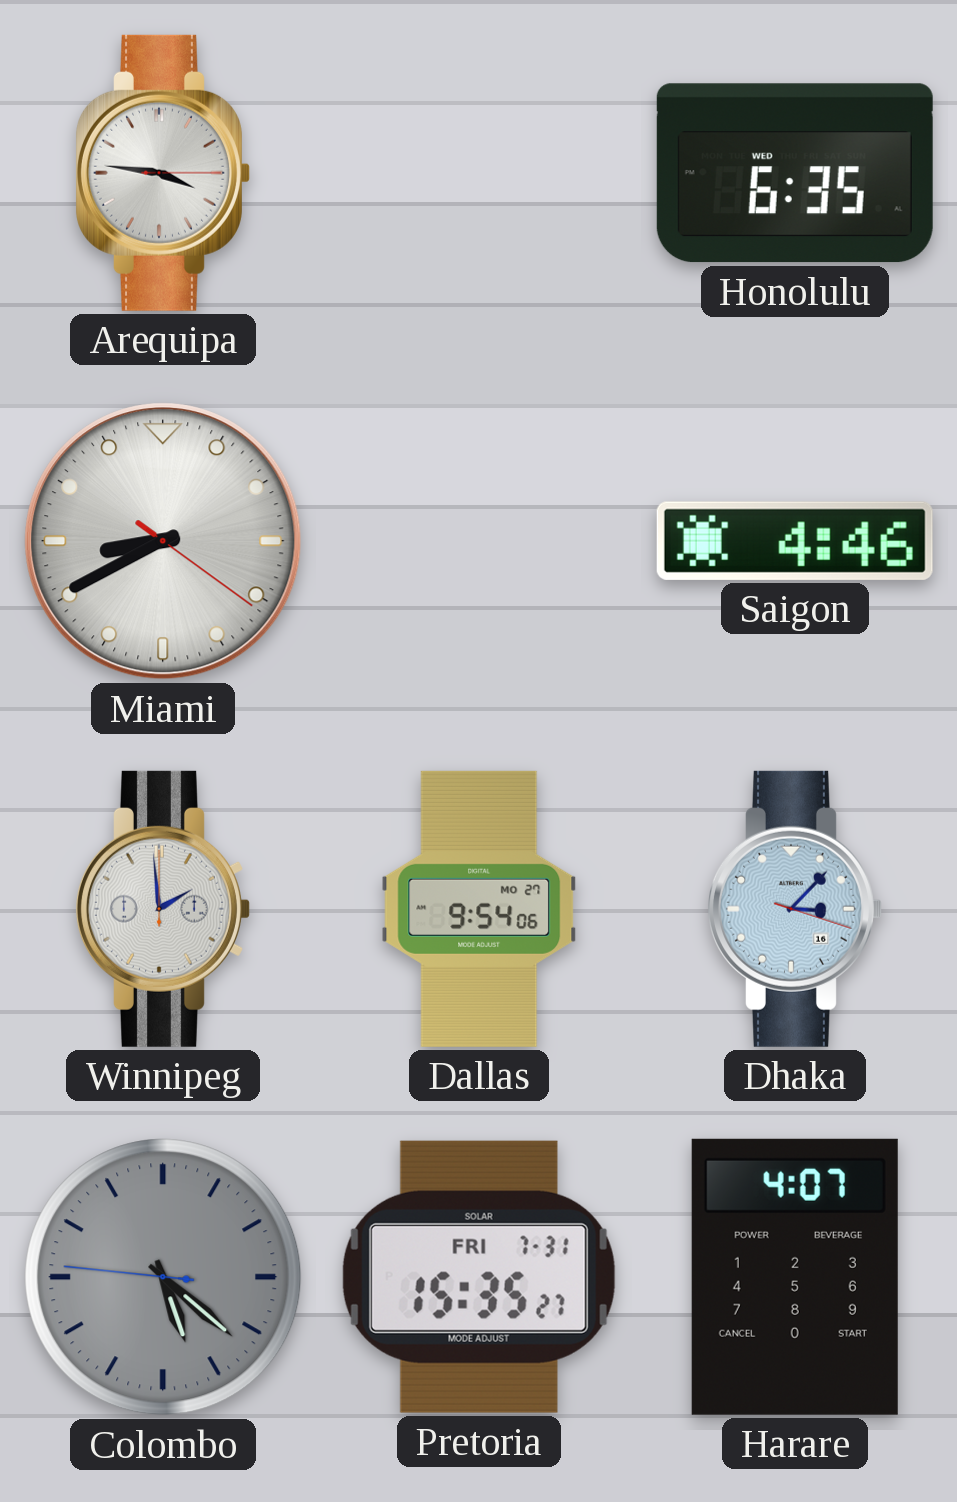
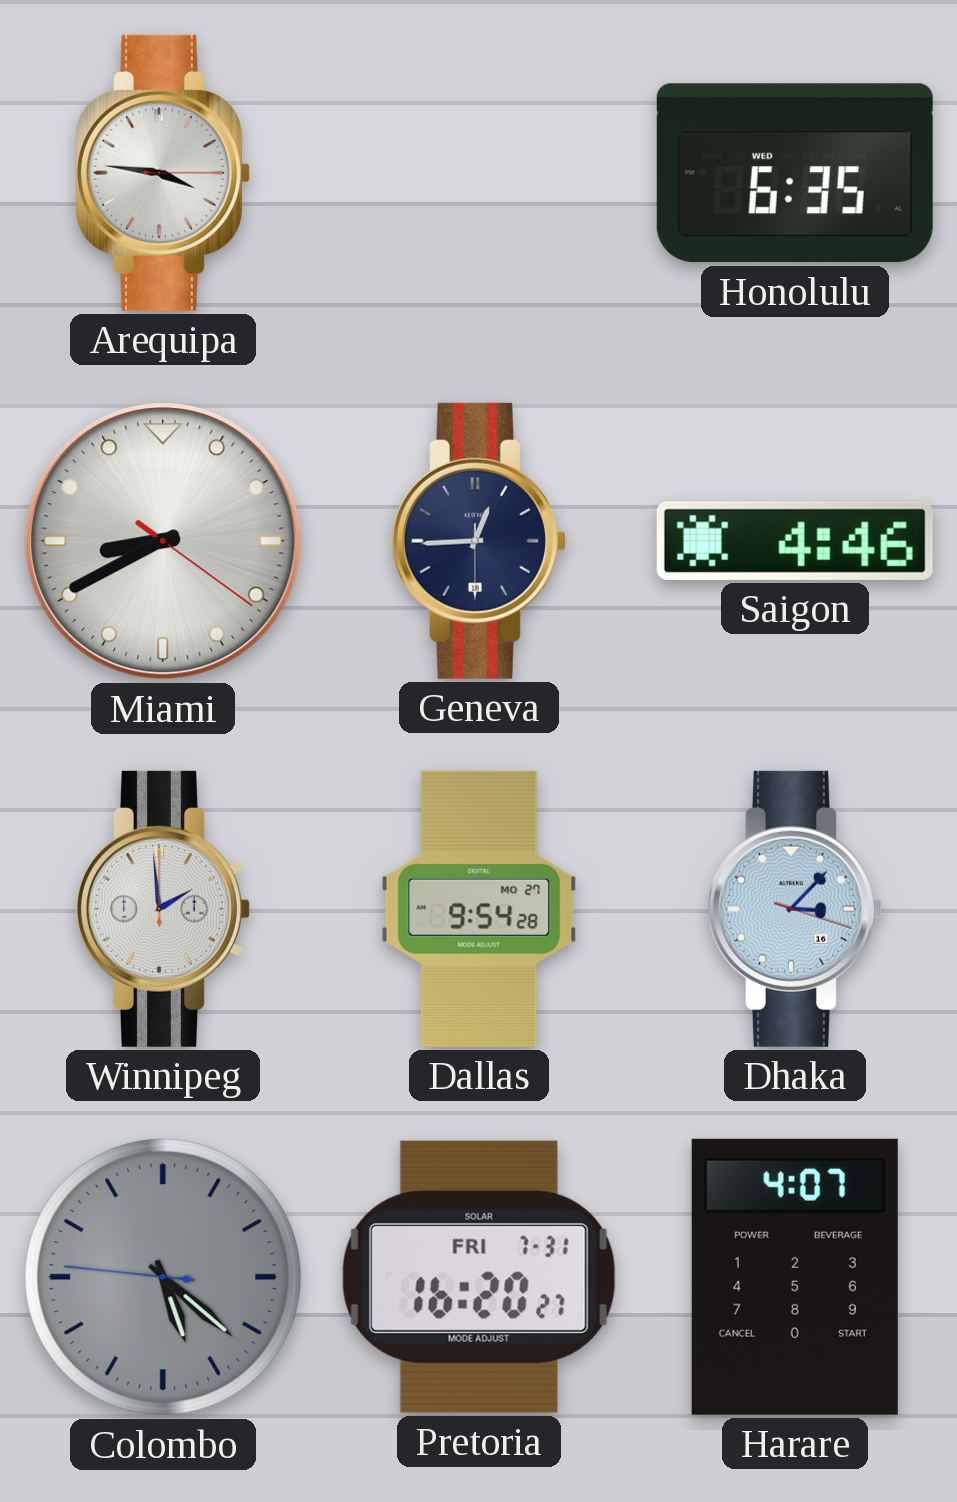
Geneva: none -> 12:44 (478, 541)
Dallas: 9:54:06 -> 9:54:28 (479, 909)
Pretoria: 15:35 -> 16:20 (479, 1277)
